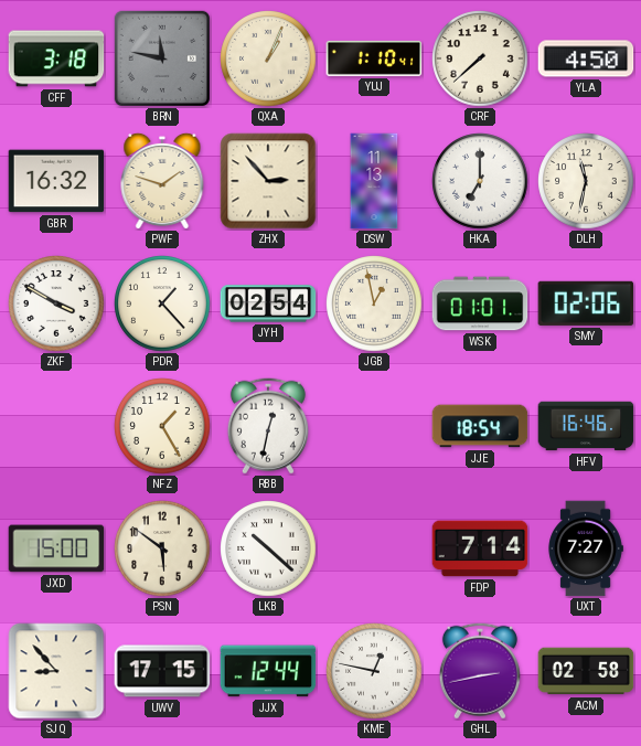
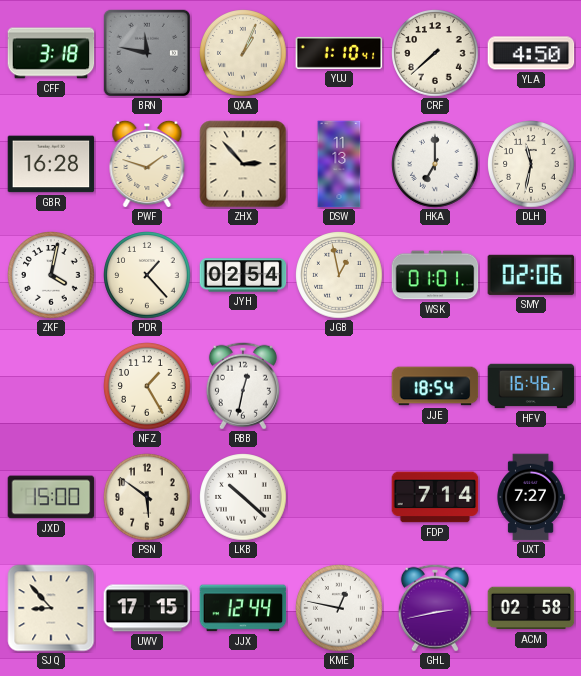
GBR: 16:32 -> 16:28 (51, 164)
ZKF: 3:50 -> 4:02 (51, 275)
